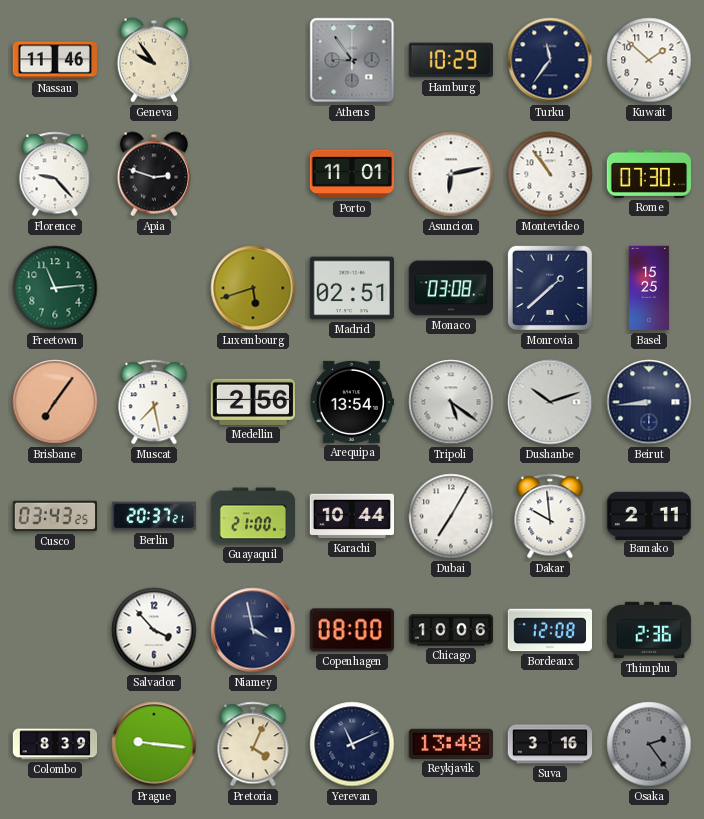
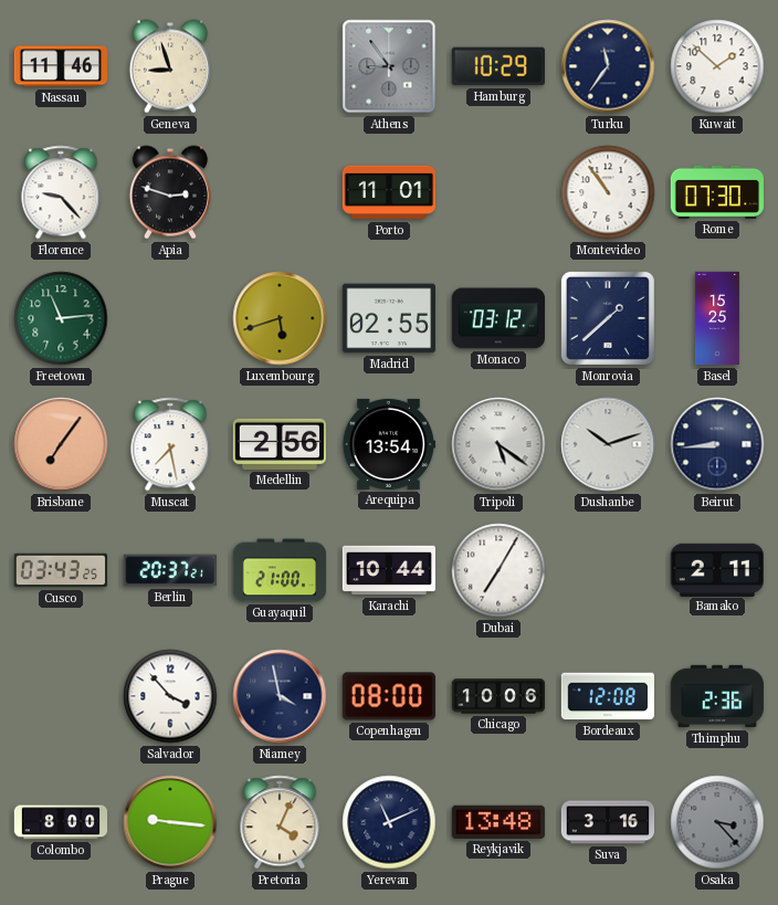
Geneva: 9:54 -> 8:57 (170, 66)
Asuncion: 6:13 -> none (451, 174)
Madrid: 02:51 -> 02:55 (388, 318)
Monaco: 03:08 -> 03:12 (497, 318)
Dakar: 9:59 -> none (550, 516)
Colombo: 8:39 -> 8:00 (61, 822)
Osaka: 2:24 -> 3:23 (717, 822)
